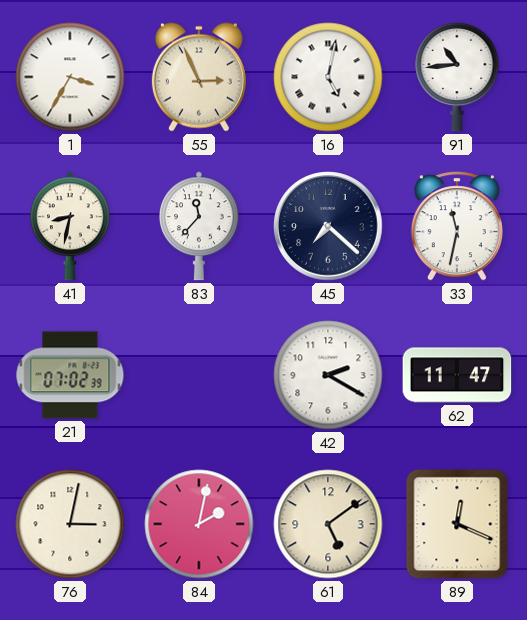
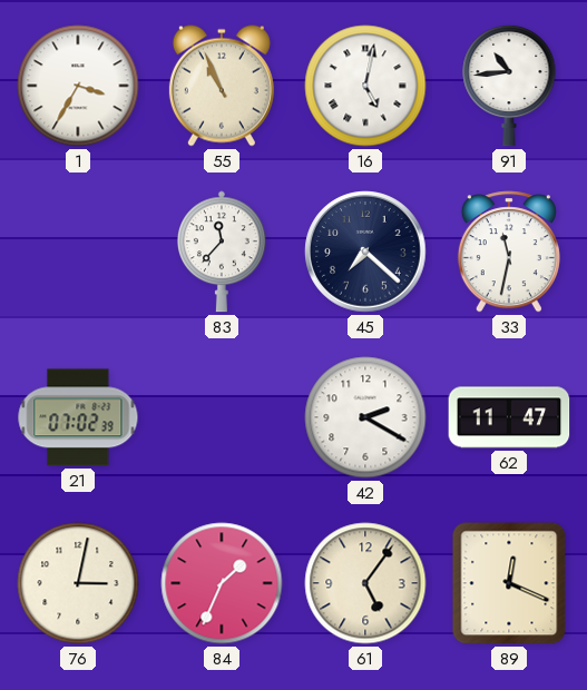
55: 2:56 -> 10:56 (222, 86)
41: 8:32 -> none (71, 226)
84: 2:02 -> 1:34 (222, 583)
61: 5:09 -> 5:06 (365, 583)
